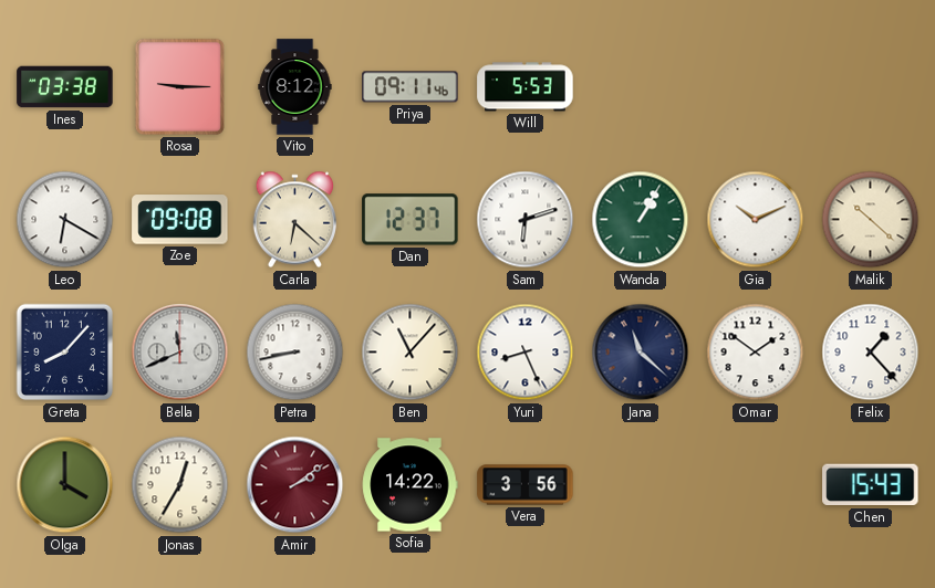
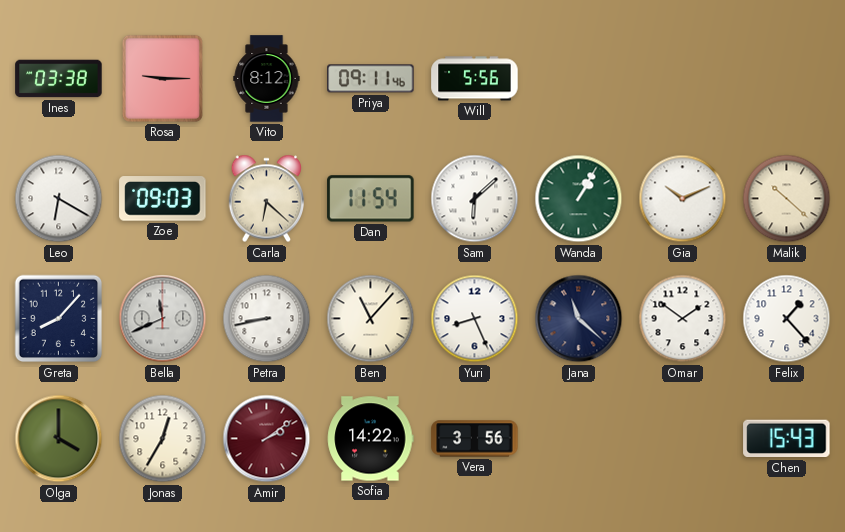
Will: 5:53 -> 5:56 (475, 79)
Zoe: 09:08 -> 09:03 (163, 199)
Dan: 12:37 -> 11:54 (371, 199)
Sam: 6:12 -> 6:08 (475, 199)
